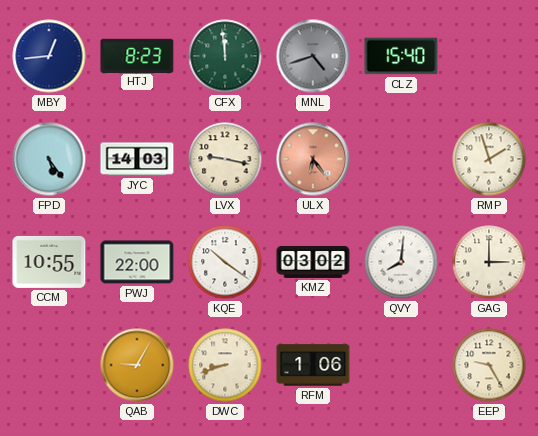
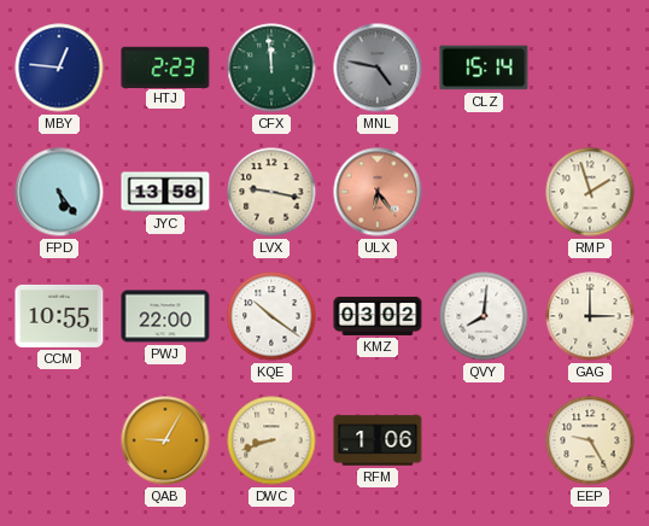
MBY: 12:44 -> 12:46 (59, 68)
HTJ: 8:23 -> 2:23 (165, 66)
MNL: 4:42 -> 4:47 (378, 68)
CLZ: 15:40 -> 15:14 (484, 68)
JYC: 14:03 -> 13:58 (165, 192)
